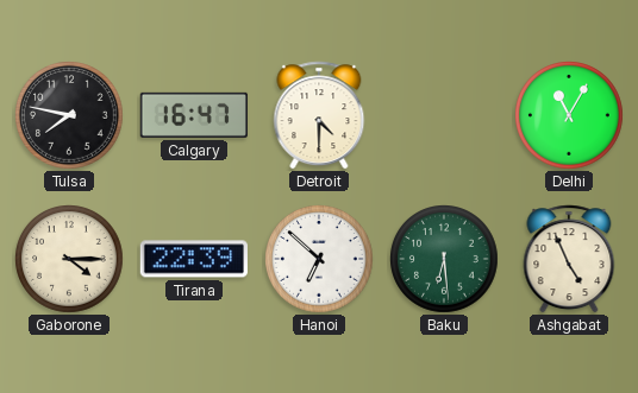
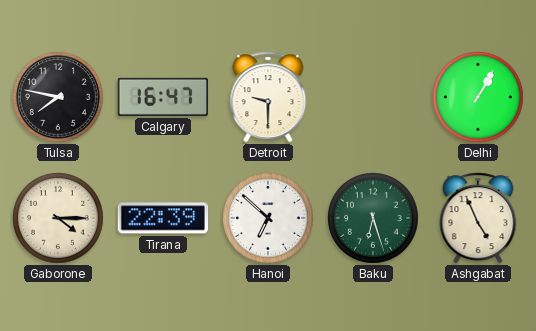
Detroit: 4:30 -> 9:30 (268, 97)
Delhi: 11:05 -> 1:05 (479, 98)
Baku: 6:29 -> 6:27 (374, 219)
